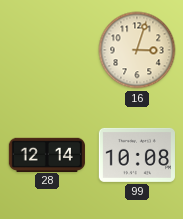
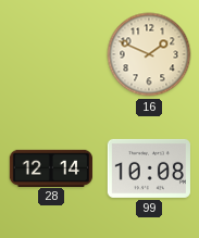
16: 3:03 -> 1:49 (149, 54)
